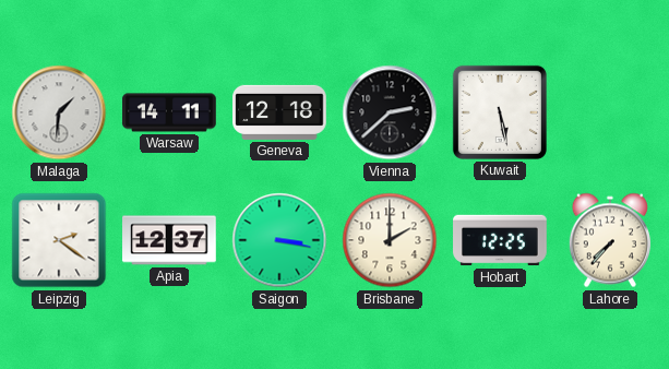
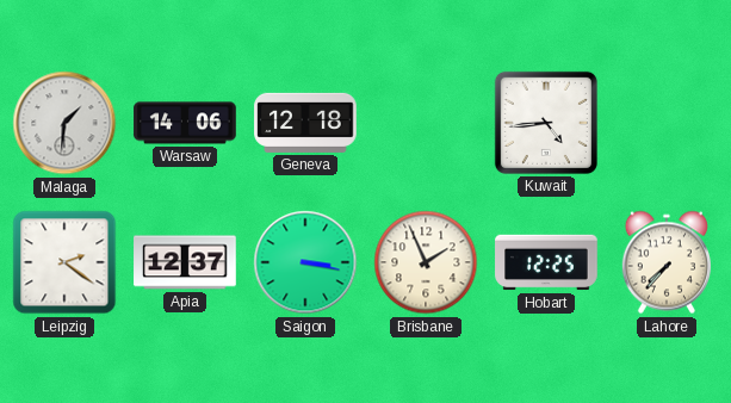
Warsaw: 14:11 -> 14:06 (185, 123)
Vienna: 2:38 -> none (390, 112)
Kuwait: 5:28 -> 4:44 (546, 123)
Brisbane: 2:00 -> 1:56 (426, 262)
